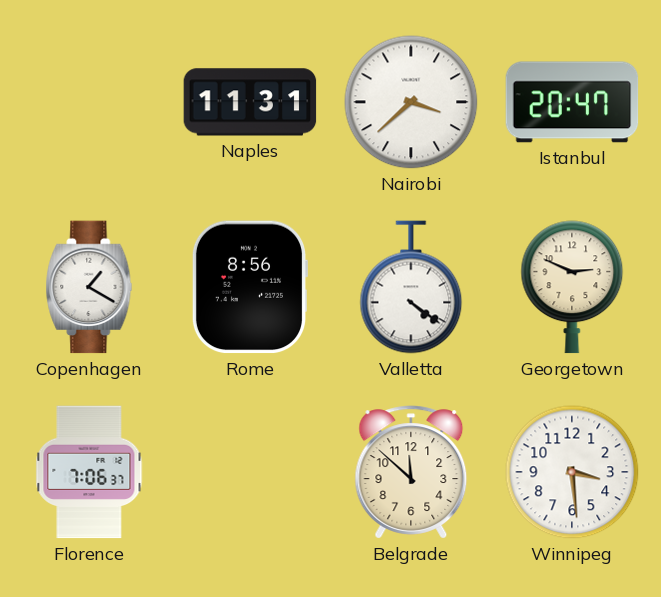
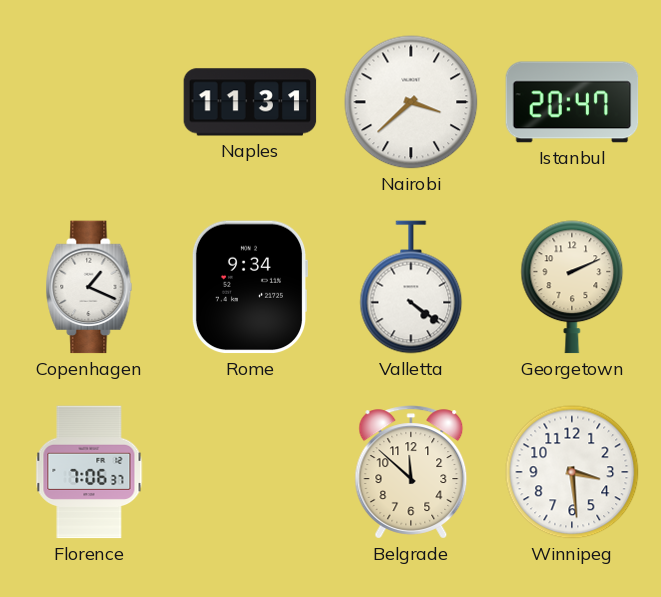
Copenhagen: 1:20 -> 1:19 (89, 287)
Rome: 8:56 -> 9:34 (249, 287)
Georgetown: 2:49 -> 2:11 (572, 287)
